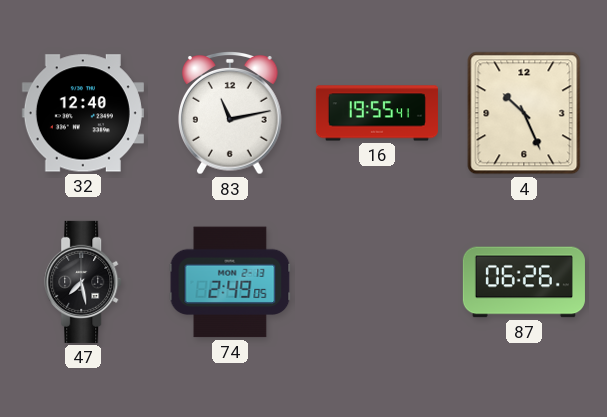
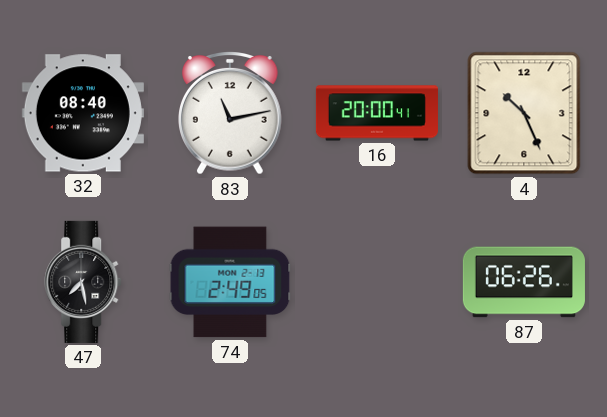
32: 12:40 -> 08:40 (83, 113)
16: 19:55 -> 20:00 (377, 113)
